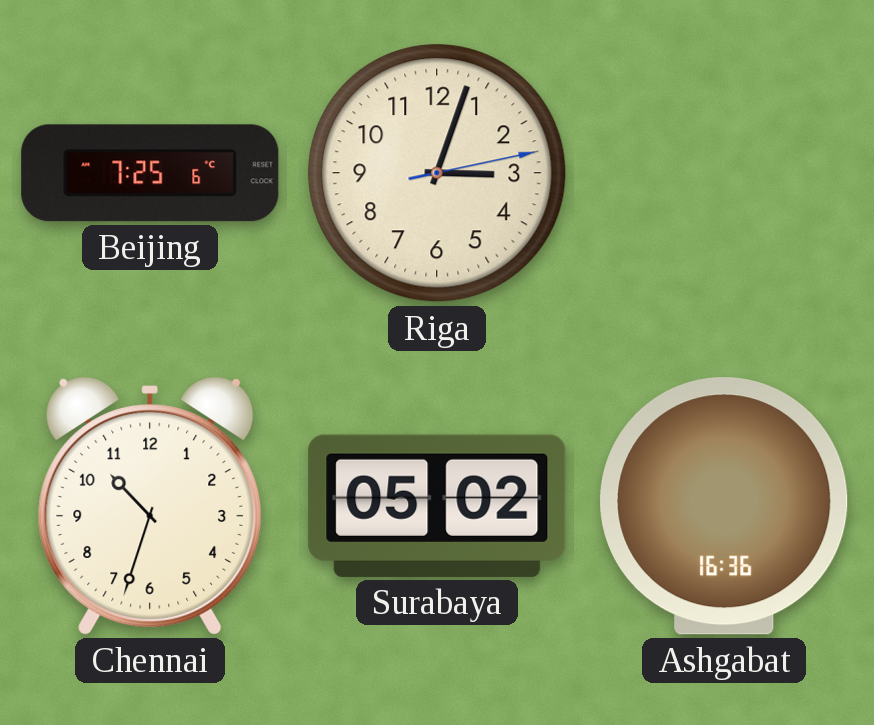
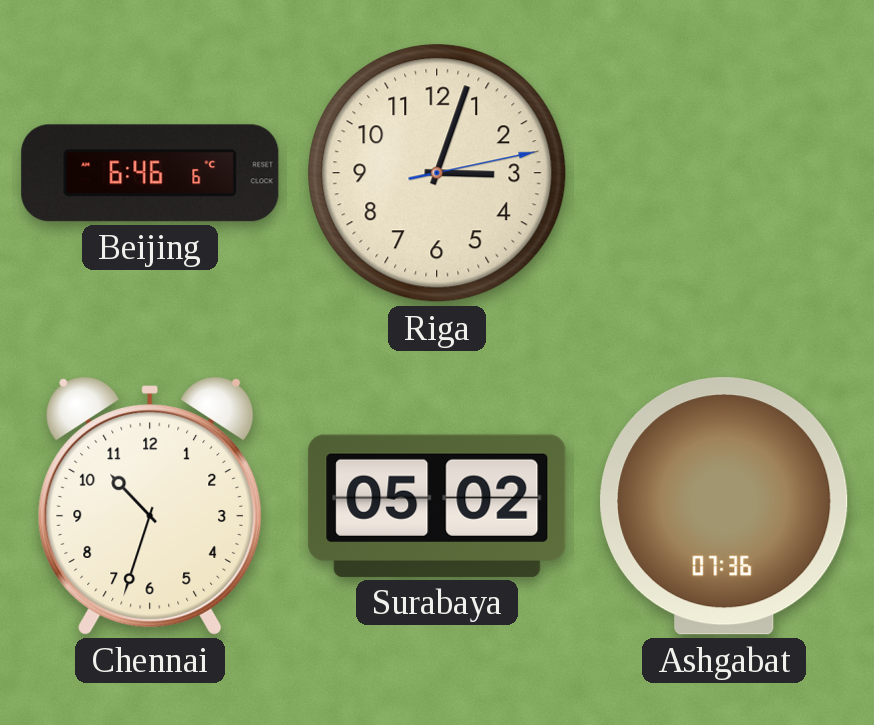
Beijing: 7:25 -> 6:46 (150, 173)
Ashgabat: 16:36 -> 07:36 (724, 506)
